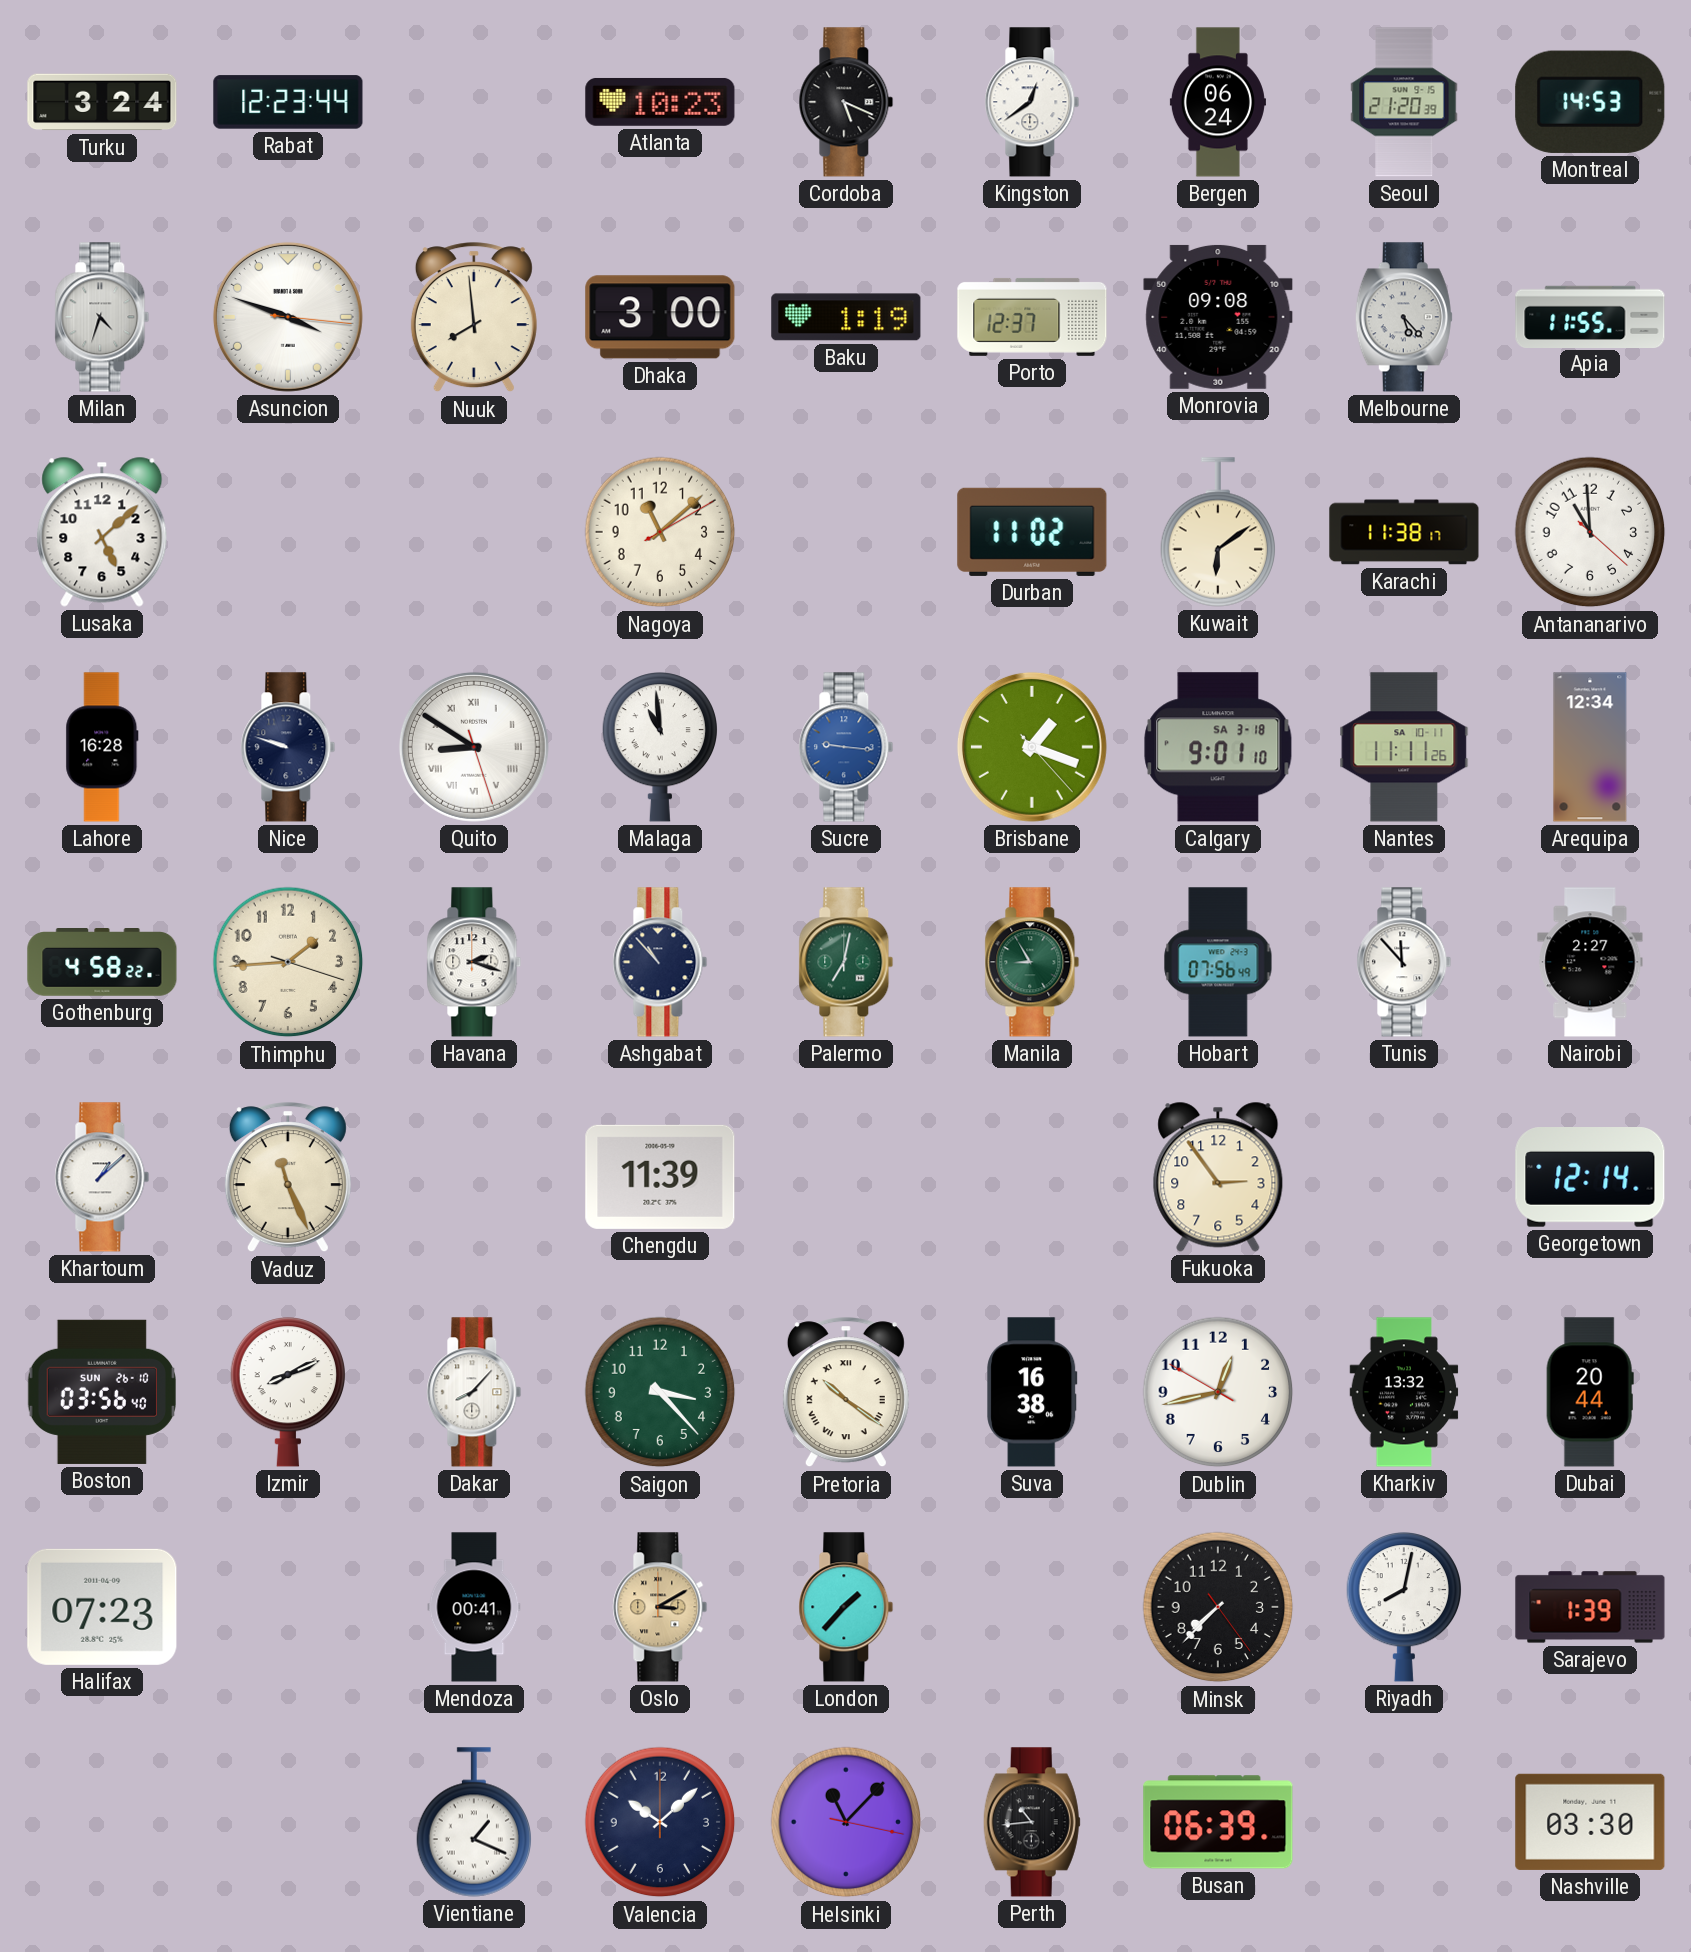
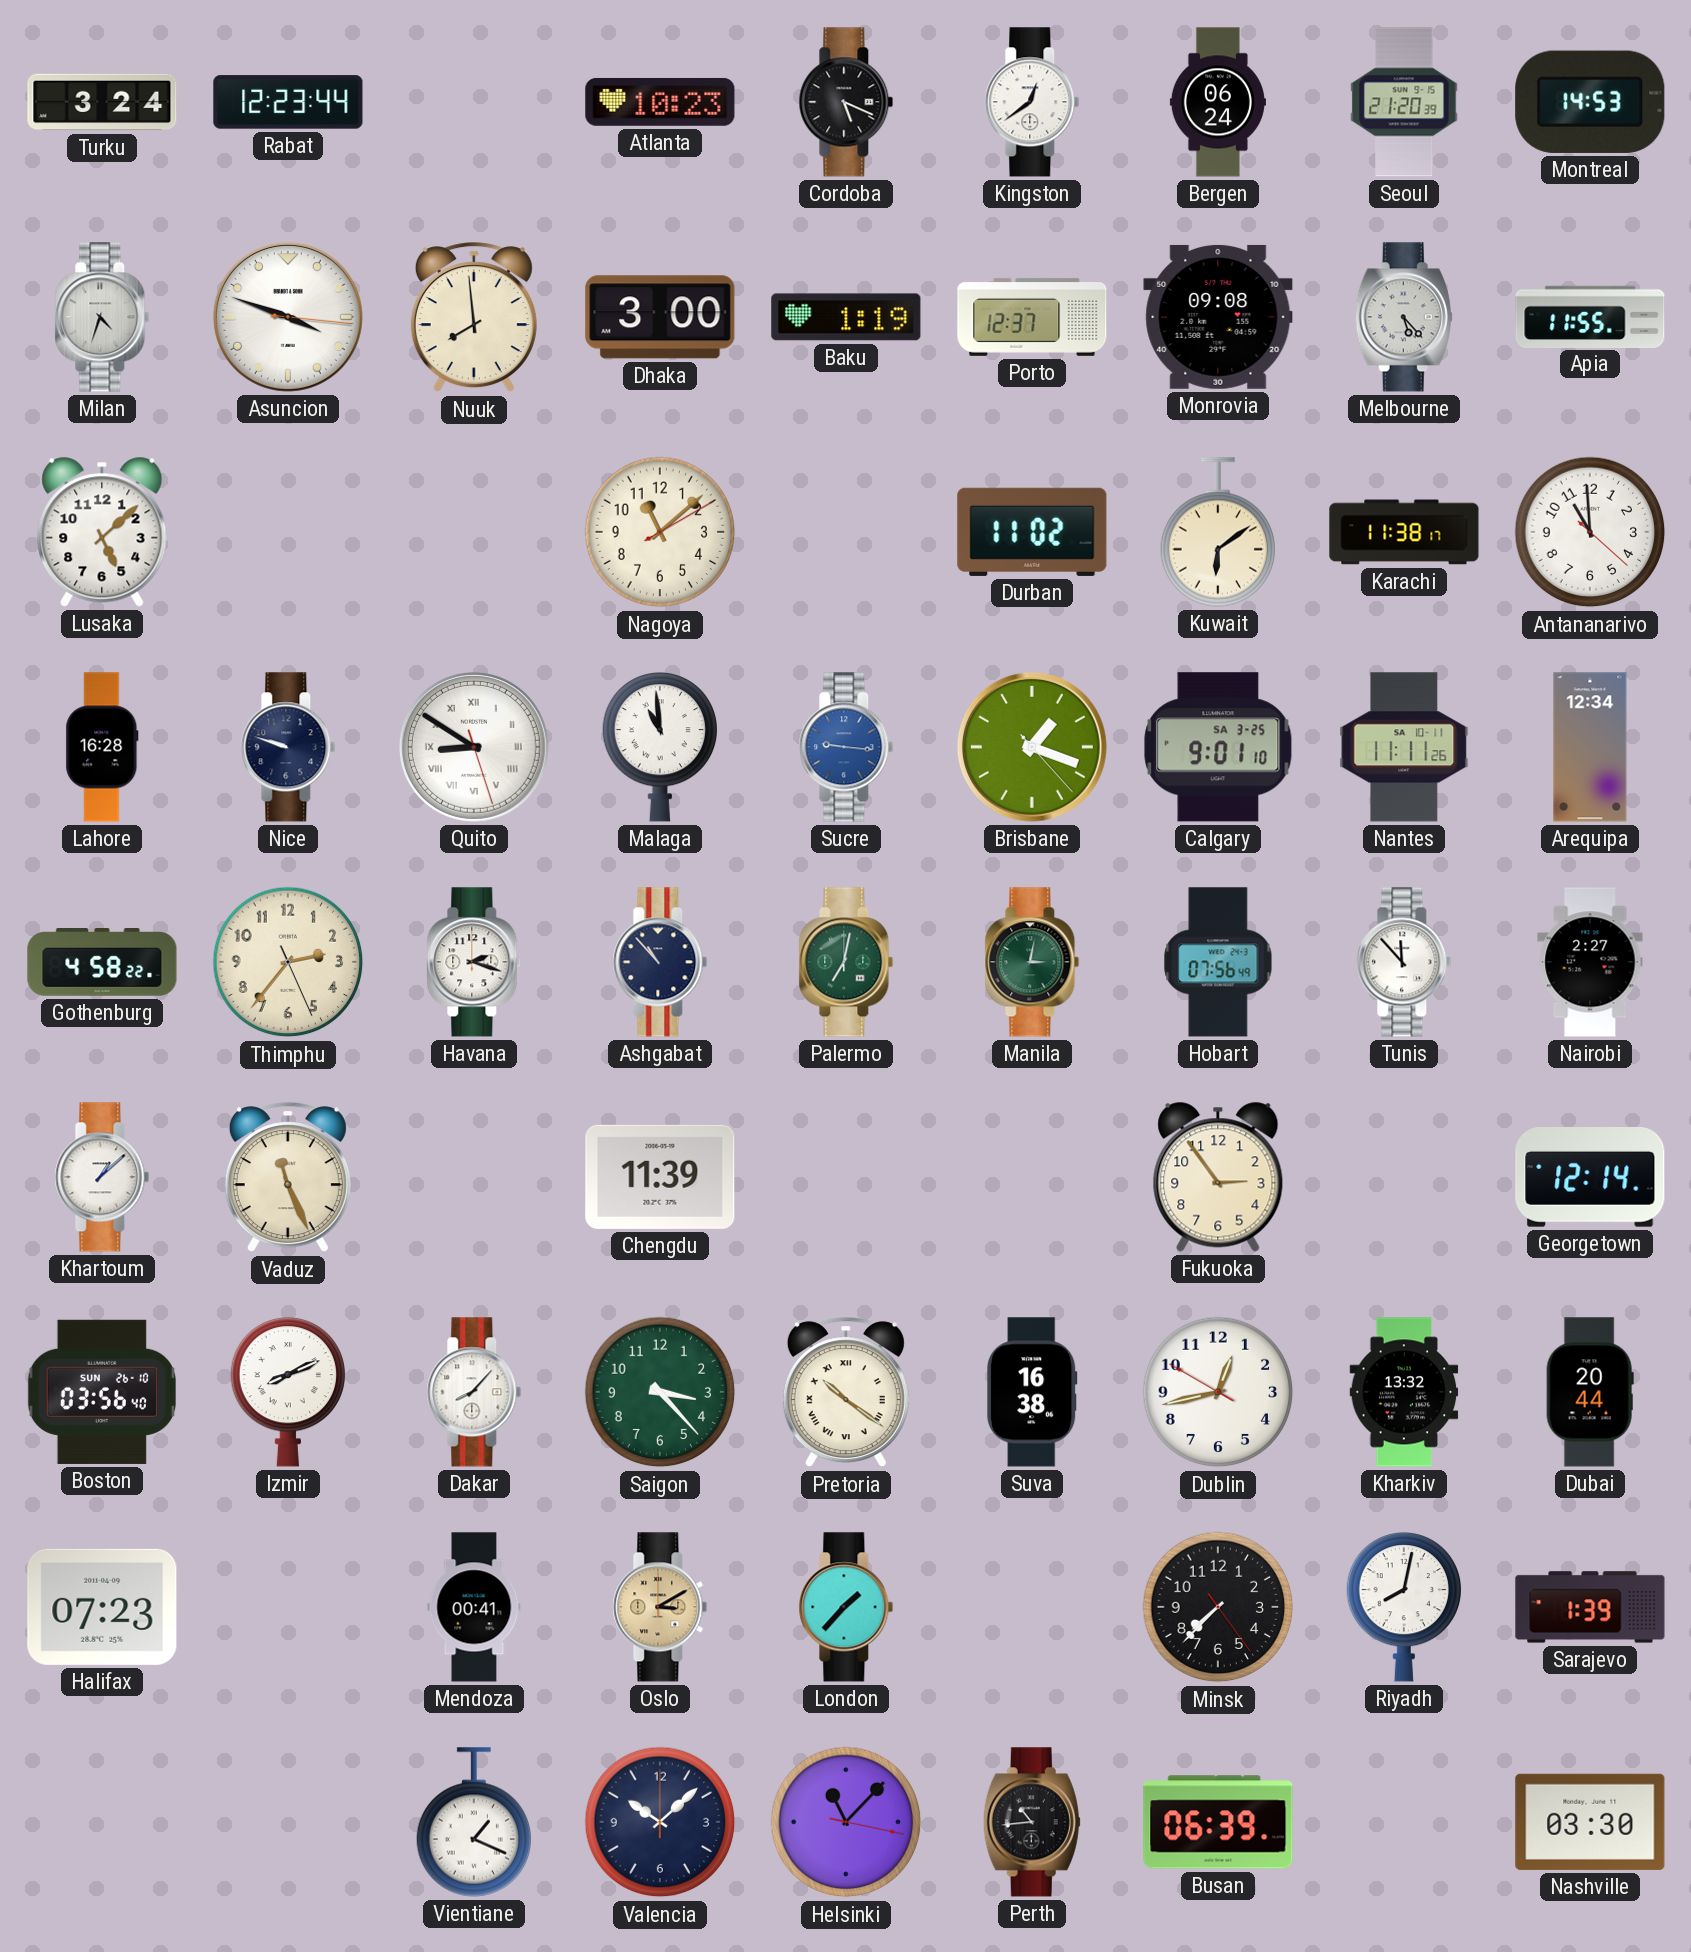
Calgary date: SA 3-18 -> SA 3-25 (1218, 747)
Thimphu: 1:44 -> 2:36 (288, 962)
Manila: 8:55 -> 3:02 (1032, 962)
